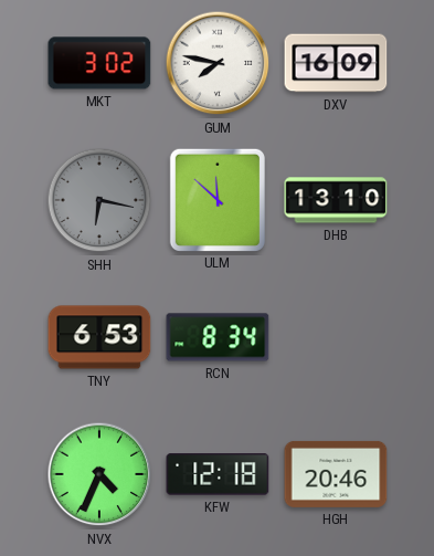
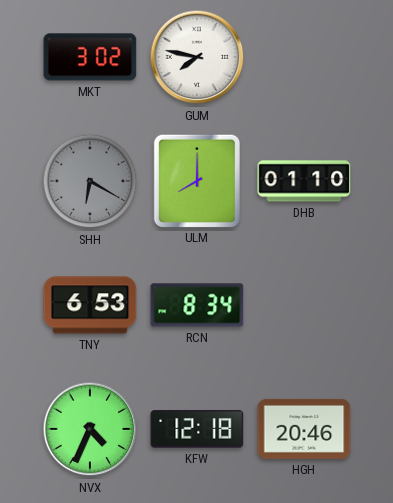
DXV: 16:09 -> none (336, 63)
SHH: 6:17 -> 6:20 (90, 181)
ULM: 11:52 -> 8:00 (197, 180)
DHB: 13:10 -> 01:10 (304, 181)
